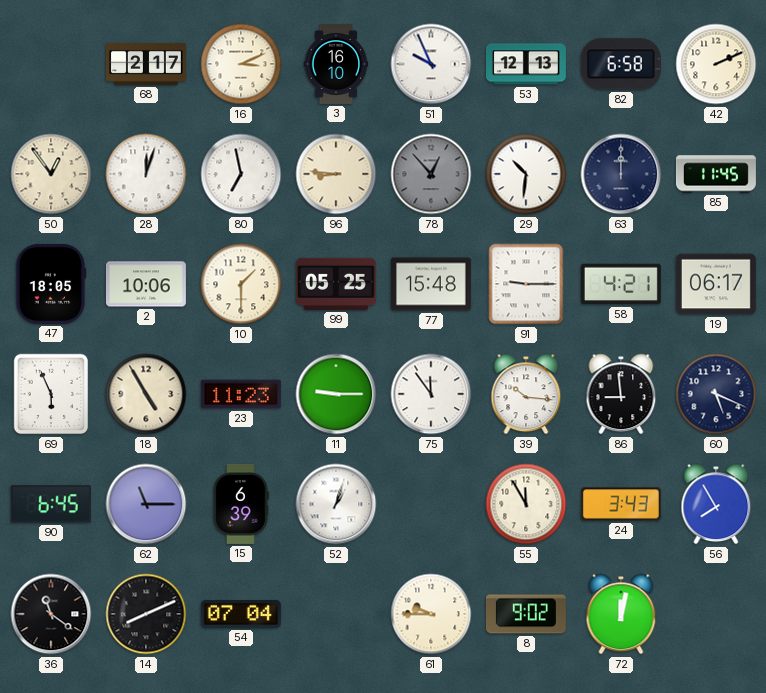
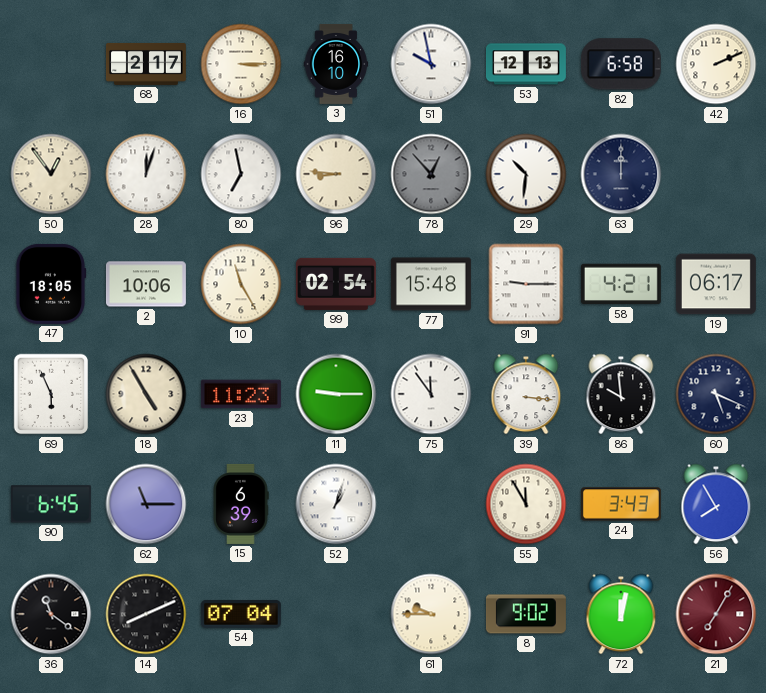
16: 3:11 -> 3:15 (241, 64)
51: 9:56 -> 9:58 (431, 64)
85: 11:45 -> none (716, 174)
10: 1:30 -> 11:25 (241, 284)
99: 05:25 -> 02:54 (336, 284)
39: 10:16 -> 3:16 (526, 394)
86: 8:59 -> 9:59 (621, 394)
21: none -> 7:05 (716, 614)
